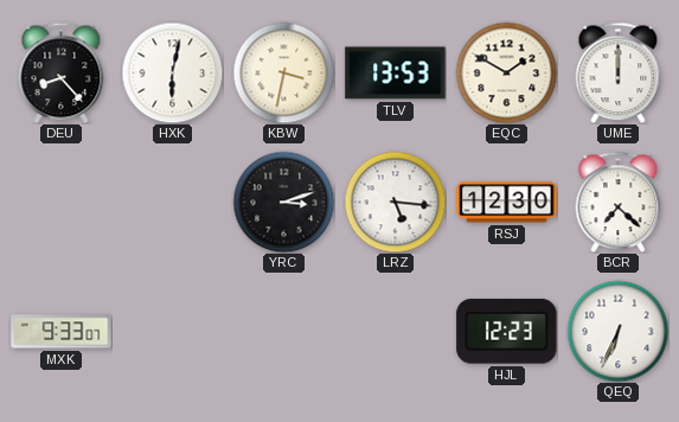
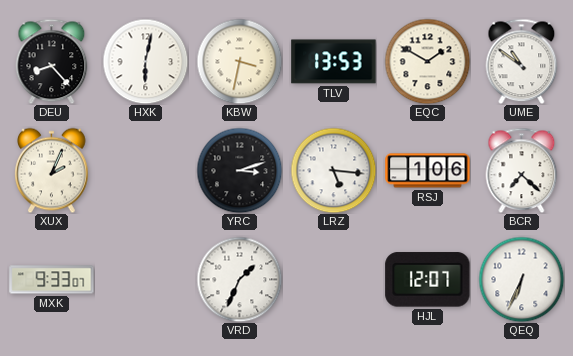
UME: 12:00 -> 10:51 (522, 61)
XUX: none -> 2:04 (52, 170)
RSJ: 12:30 -> 1:06 (428, 171)
VRD: none -> 1:34 (239, 279)
HJL: 12:23 -> 12:07 (428, 280)
